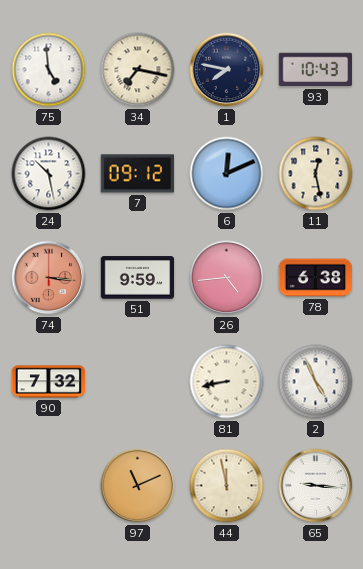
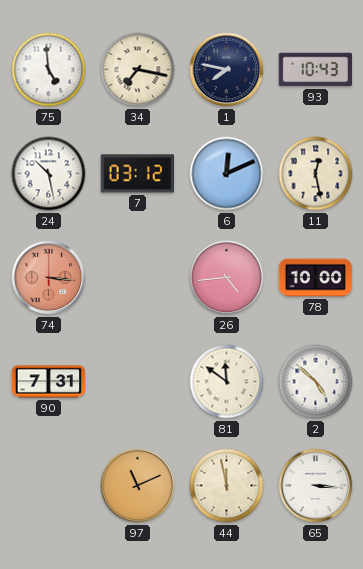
7: 09:12 -> 03:12 (137, 174)
51: 9:59 -> none (138, 278)
78: 6:38 -> 10:00 (316, 278)
90: 7:32 -> 7:31 (49, 382)
81: 8:43 -> 11:51 (227, 382)
2: 4:56 -> 4:52 (316, 382)
65: 9:16 -> 3:16 (316, 486)
